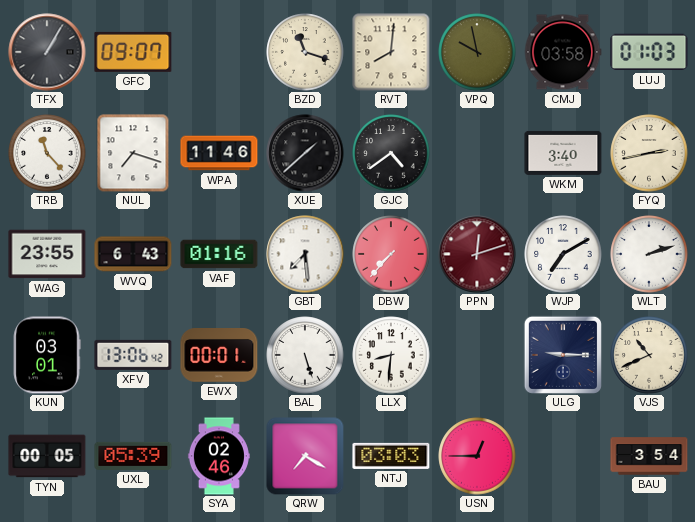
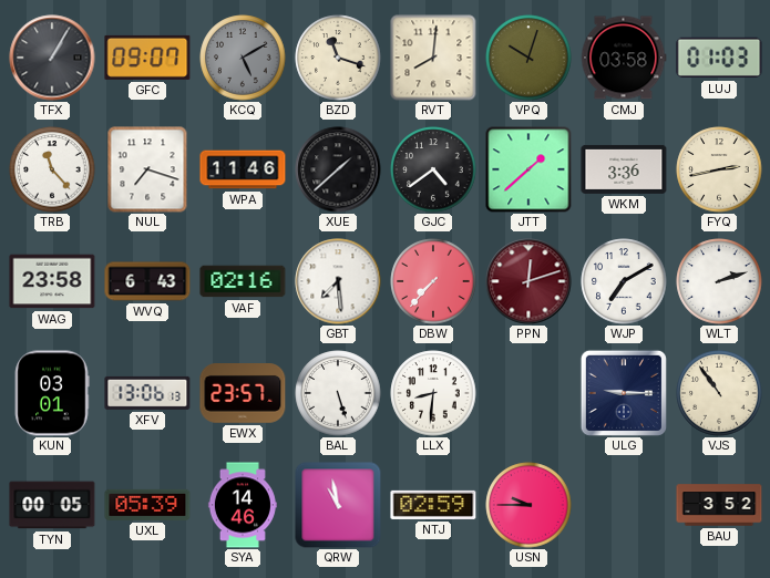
KCQ: none -> 5:10 (243, 58)
VPQ: 9:58 -> 10:03 (528, 58)
JTT: none -> 1:38 (528, 169)
WKM: 3:40 -> 3:36 (624, 169)
WAG: 23:55 -> 23:58 (52, 281)
VAF: 01:16 -> 02:16 (243, 281)
XFV: 13:06:42 -> 13:06:13 (147, 393)
EWX: 00:01 -> 23:57 (243, 394)
VJS: 10:41 -> 10:54 (719, 393)
SYA: 02:46 -> 14:46 (243, 505)
QRW: 7:20 -> 10:58 (338, 505)
NTJ: 03:03 -> 02:59 (433, 505)
USN: 12:45 -> 9:45 (528, 505)
BAU: 3:54 -> 3:52 (719, 505)
